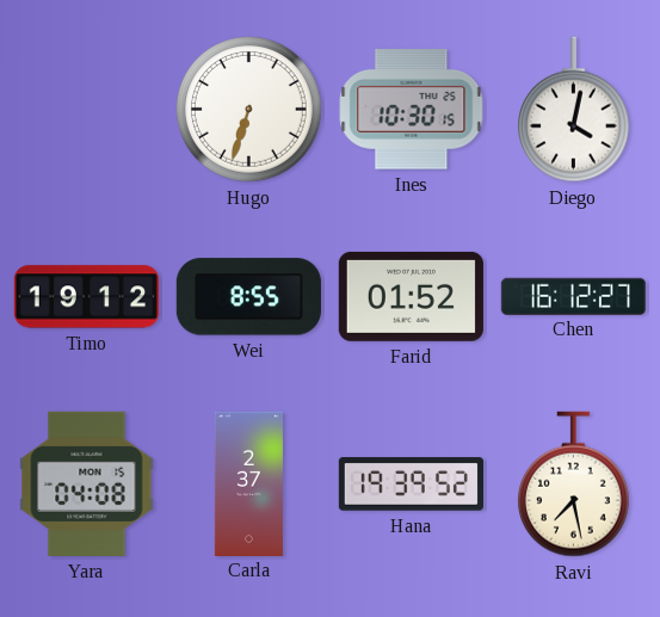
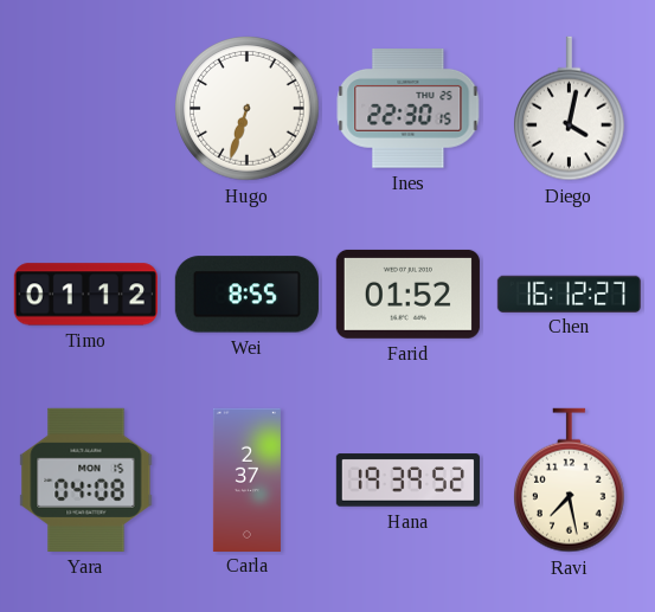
Ines: 10:30 -> 22:30 (409, 109)
Timo: 19:12 -> 01:12 (85, 295)
